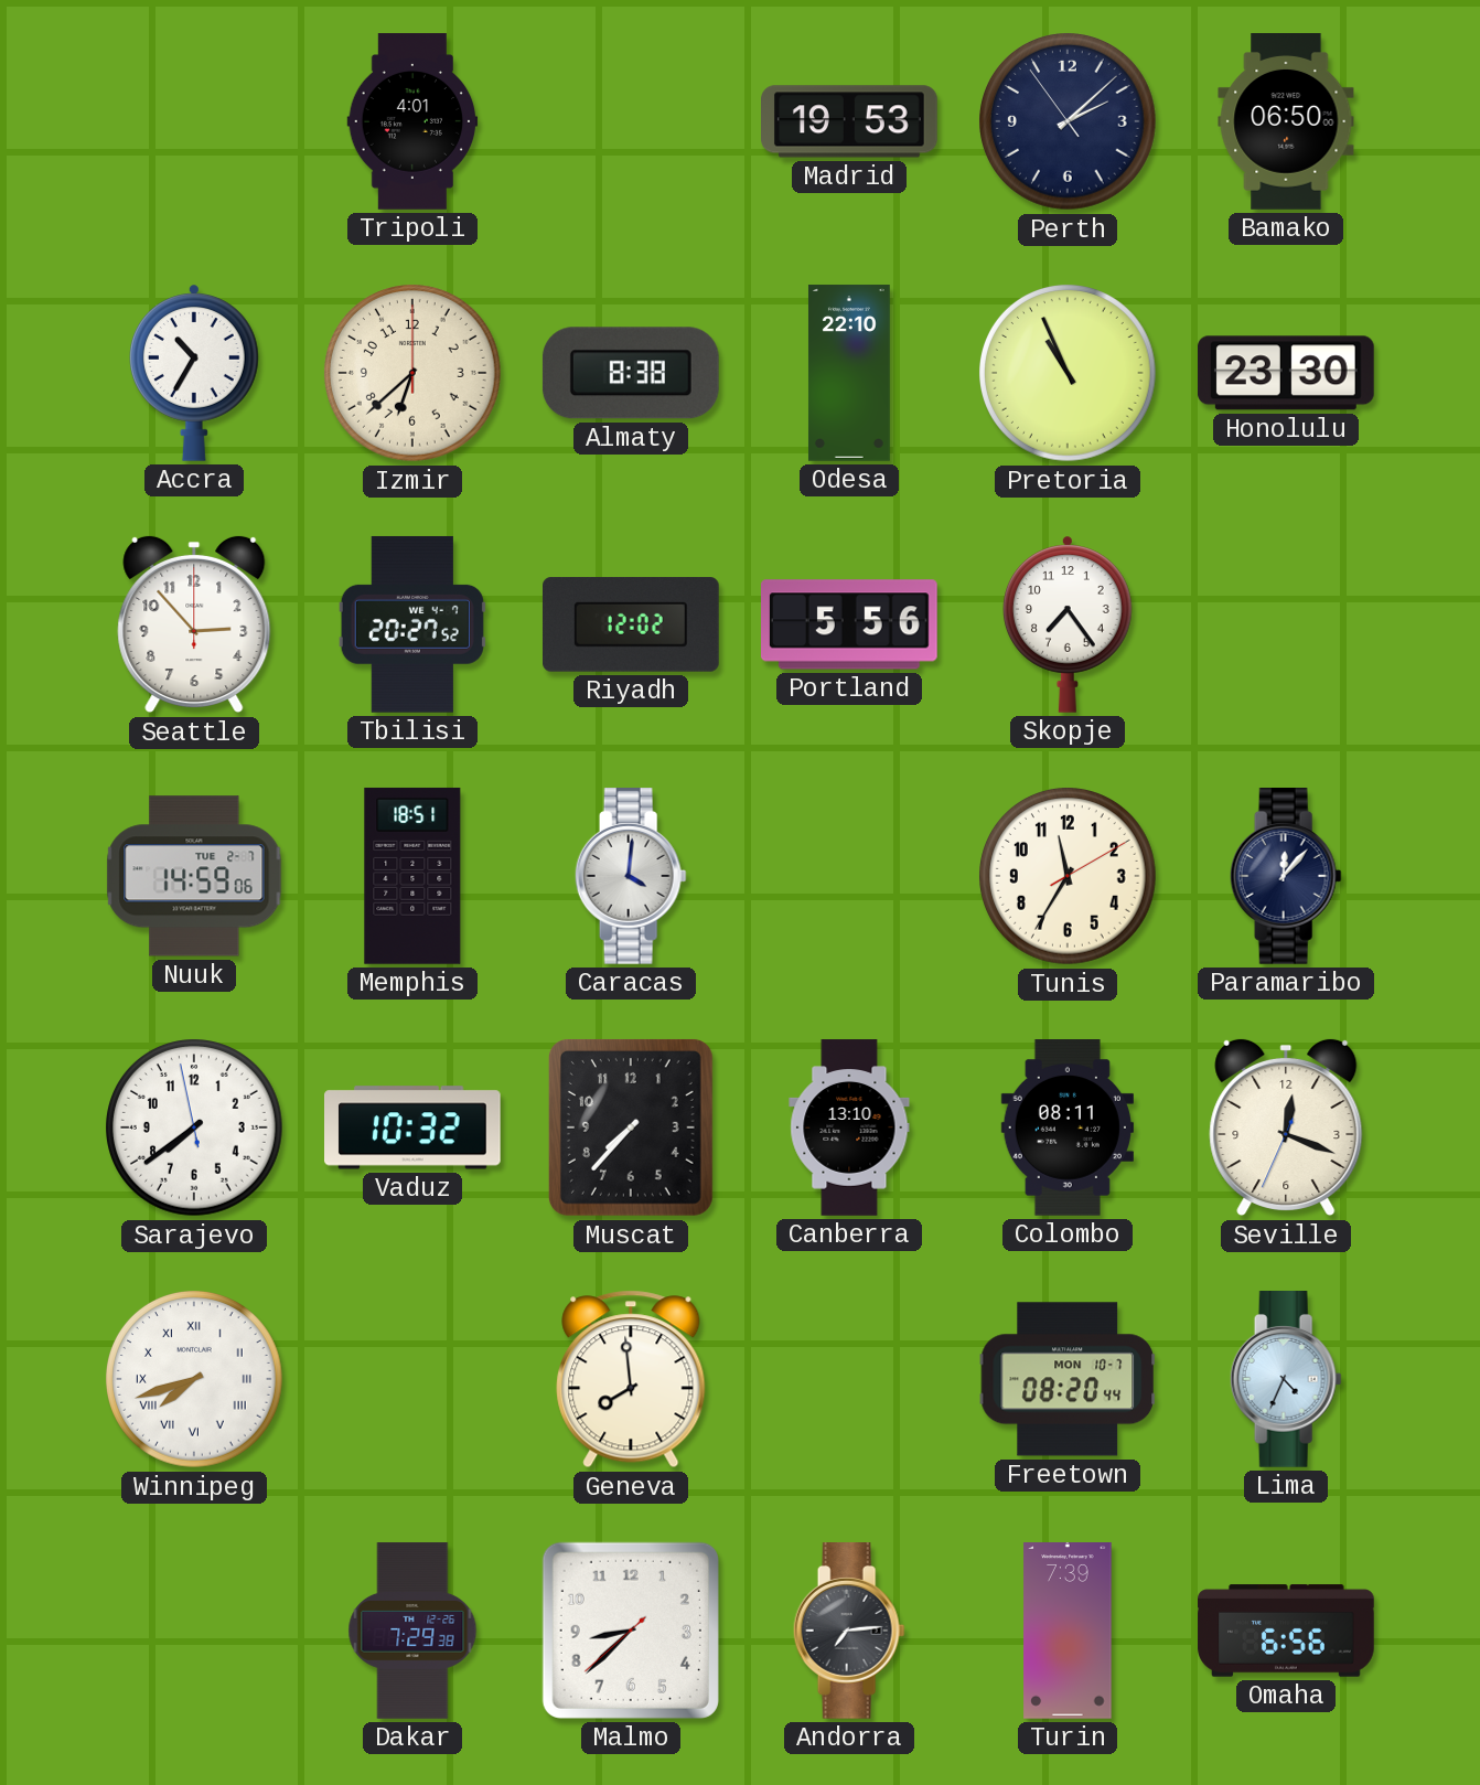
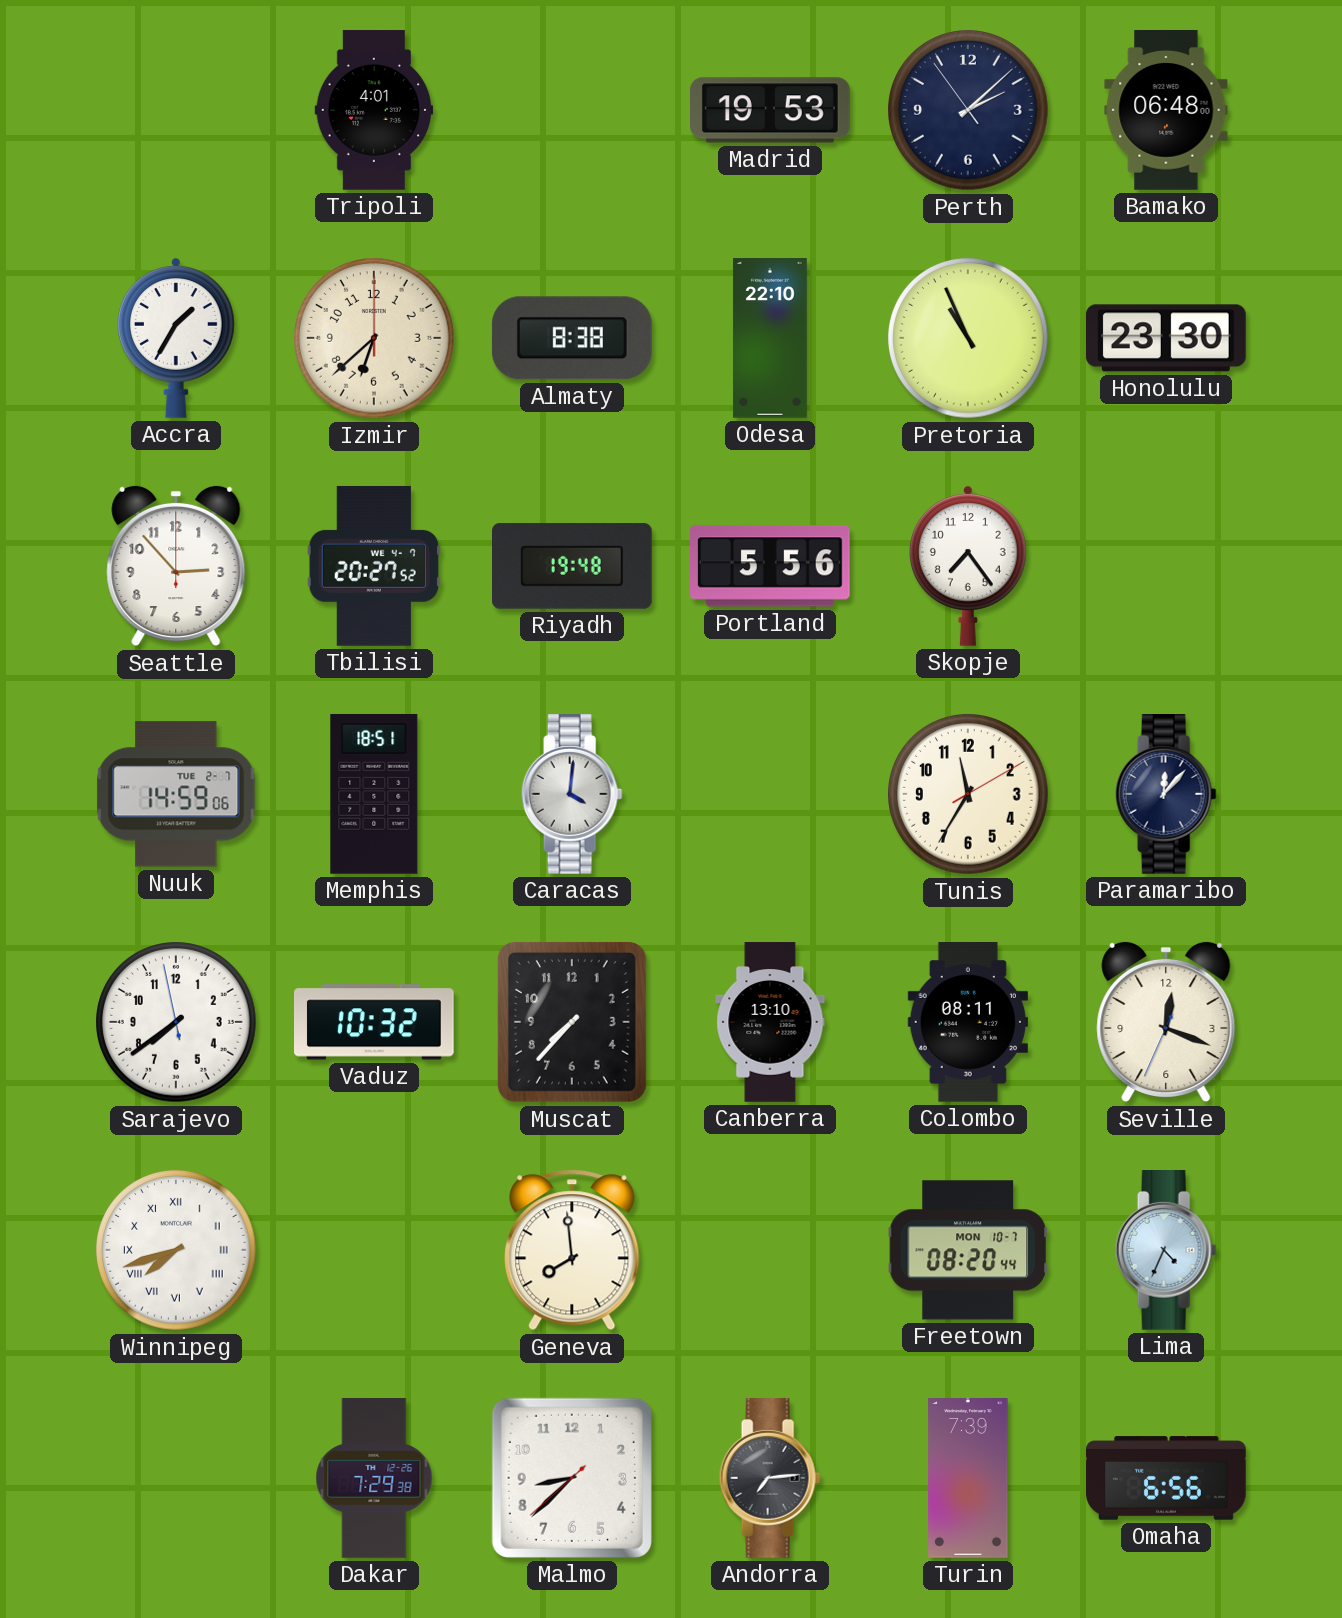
Bamako: 06:50 -> 06:48 (1166, 111)
Accra: 10:35 -> 1:35 (177, 338)
Riyadh: 12:02 -> 19:48 (573, 566)
